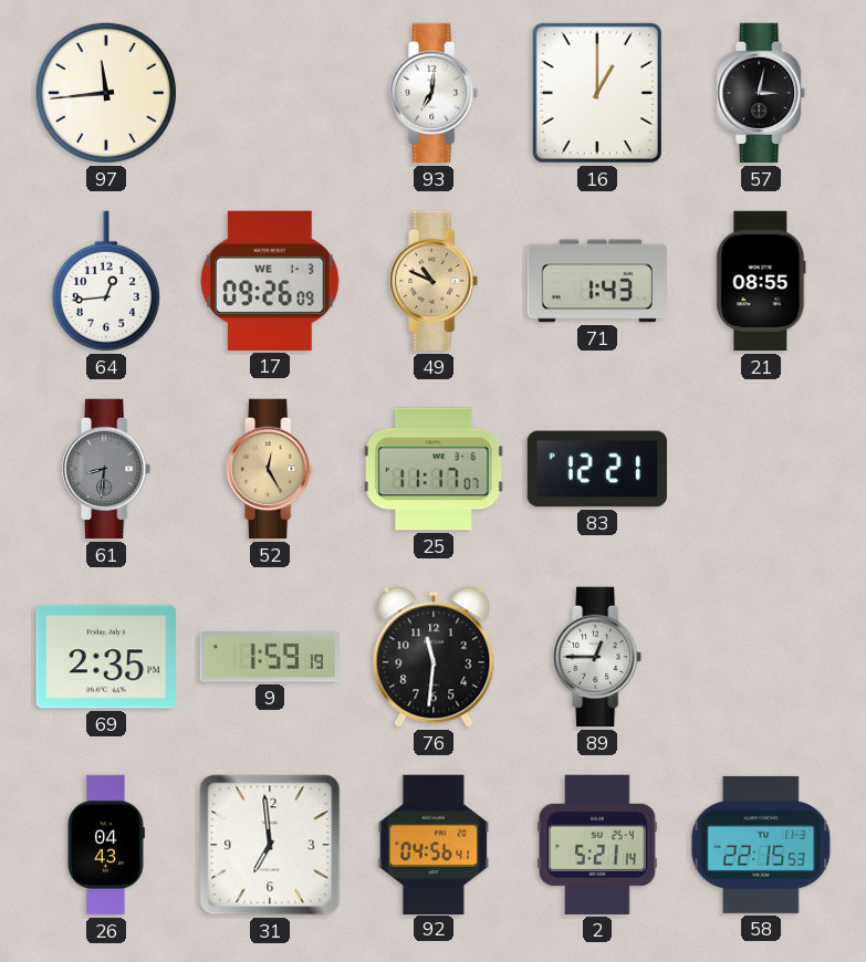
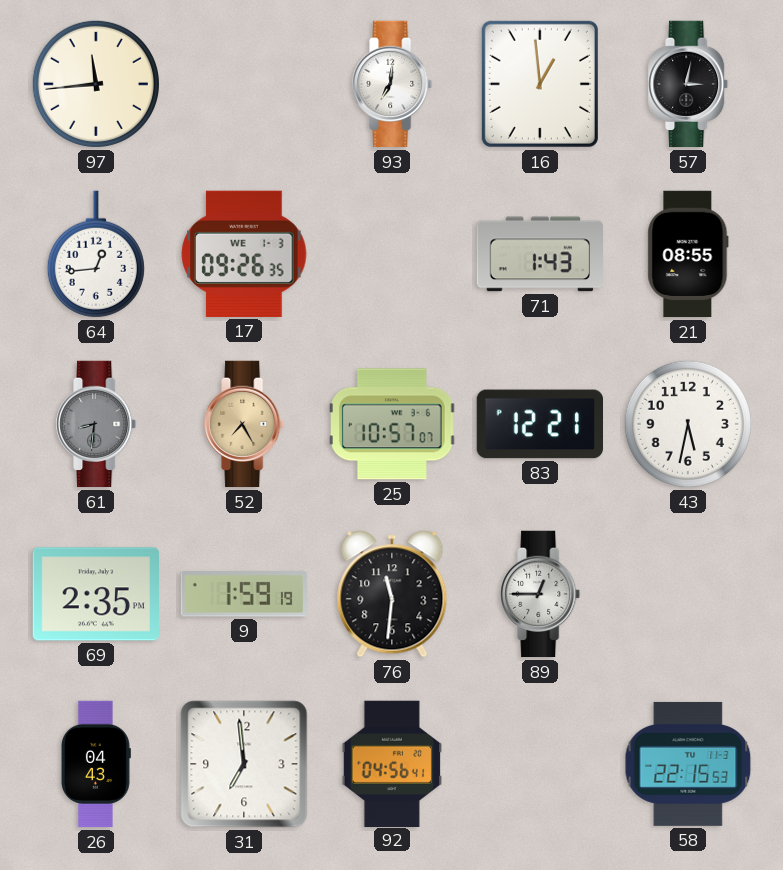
16: 1:00 -> 12:59 (540, 84)
17: 09:26:09 -> 09:26:35 (244, 254)
49: 10:49 -> none (435, 281)
52: 12:25 -> 7:25 (245, 424)
25: 11:17 -> 10:57 (393, 424)
43: none -> 5:32 (688, 424)
2: 5:21 -> none (597, 845)
